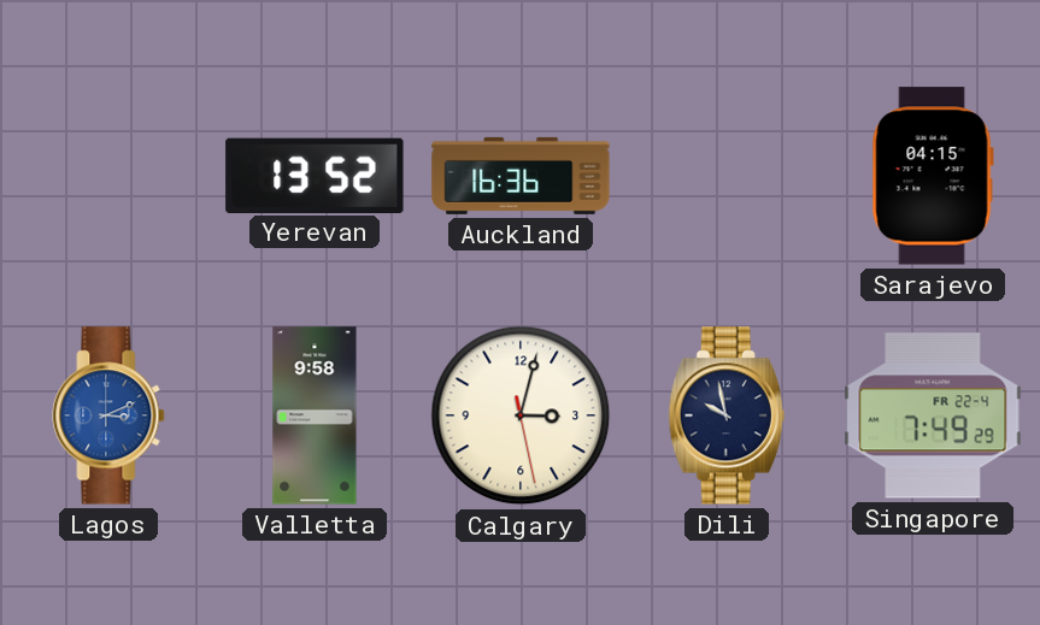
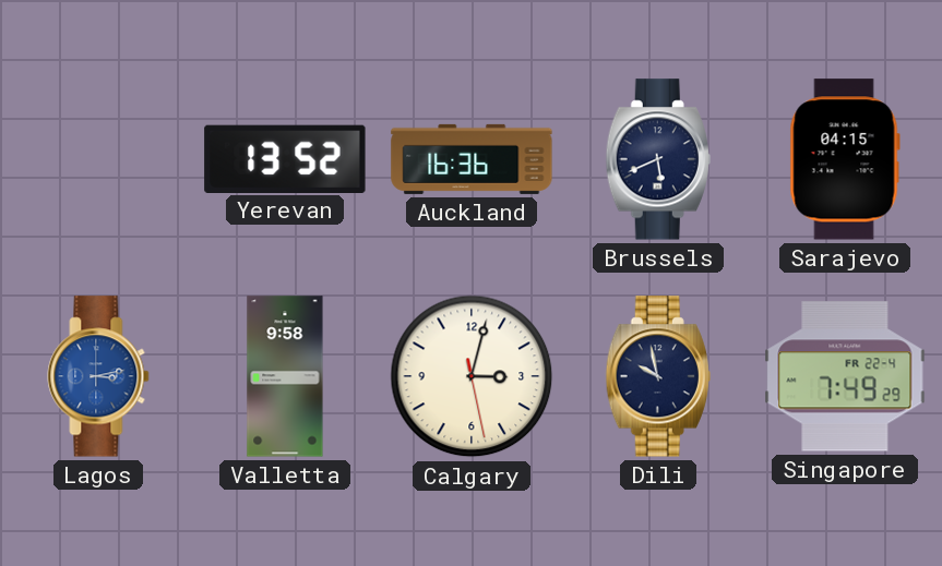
Brussels: none -> 5:41 (658, 159)
Lagos: 3:11 -> 3:13 (98, 376)
